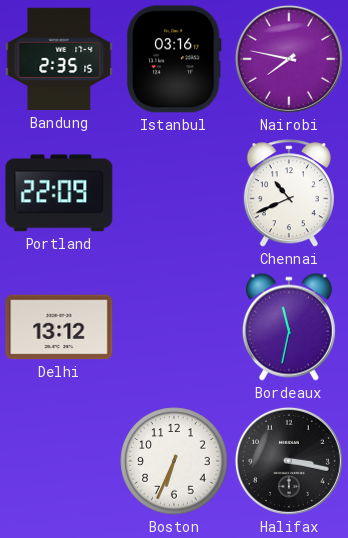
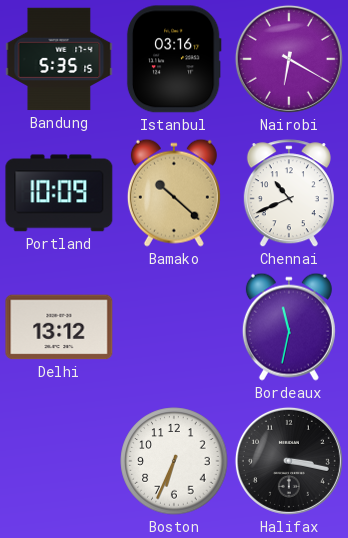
Bandung: 2:35 -> 5:35 (59, 59)
Nairobi: 7:47 -> 6:20 (289, 59)
Portland: 22:09 -> 10:09 (59, 193)
Bamako: none -> 10:22 (174, 193)
